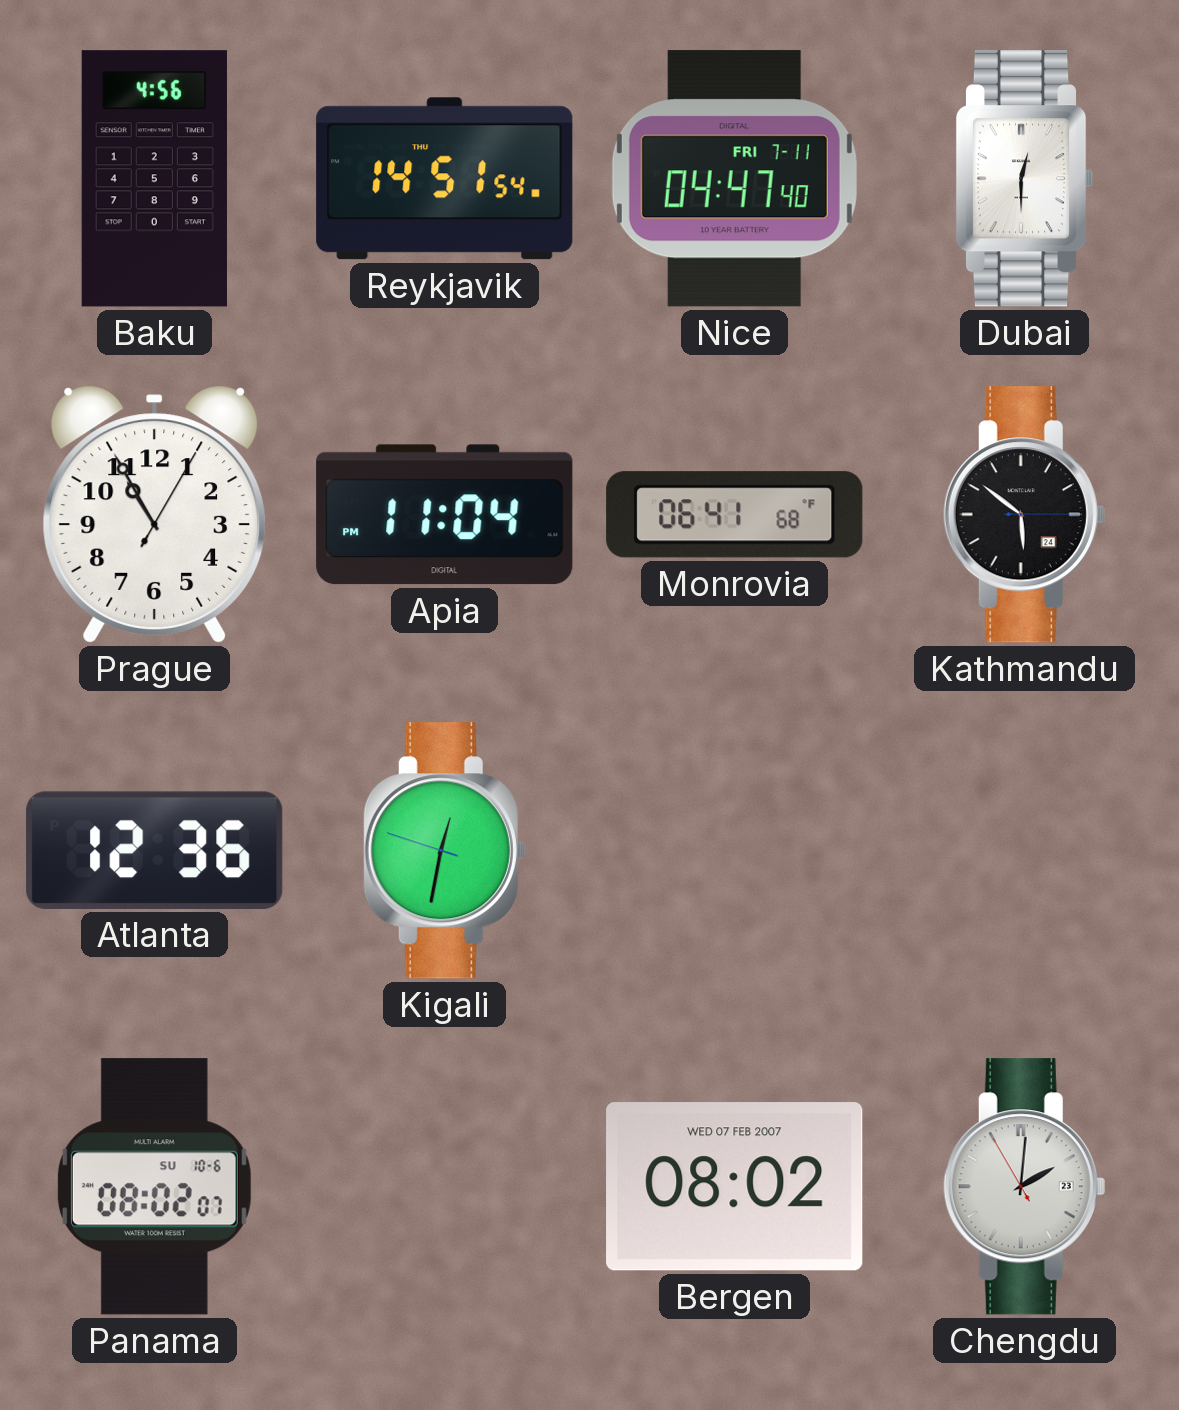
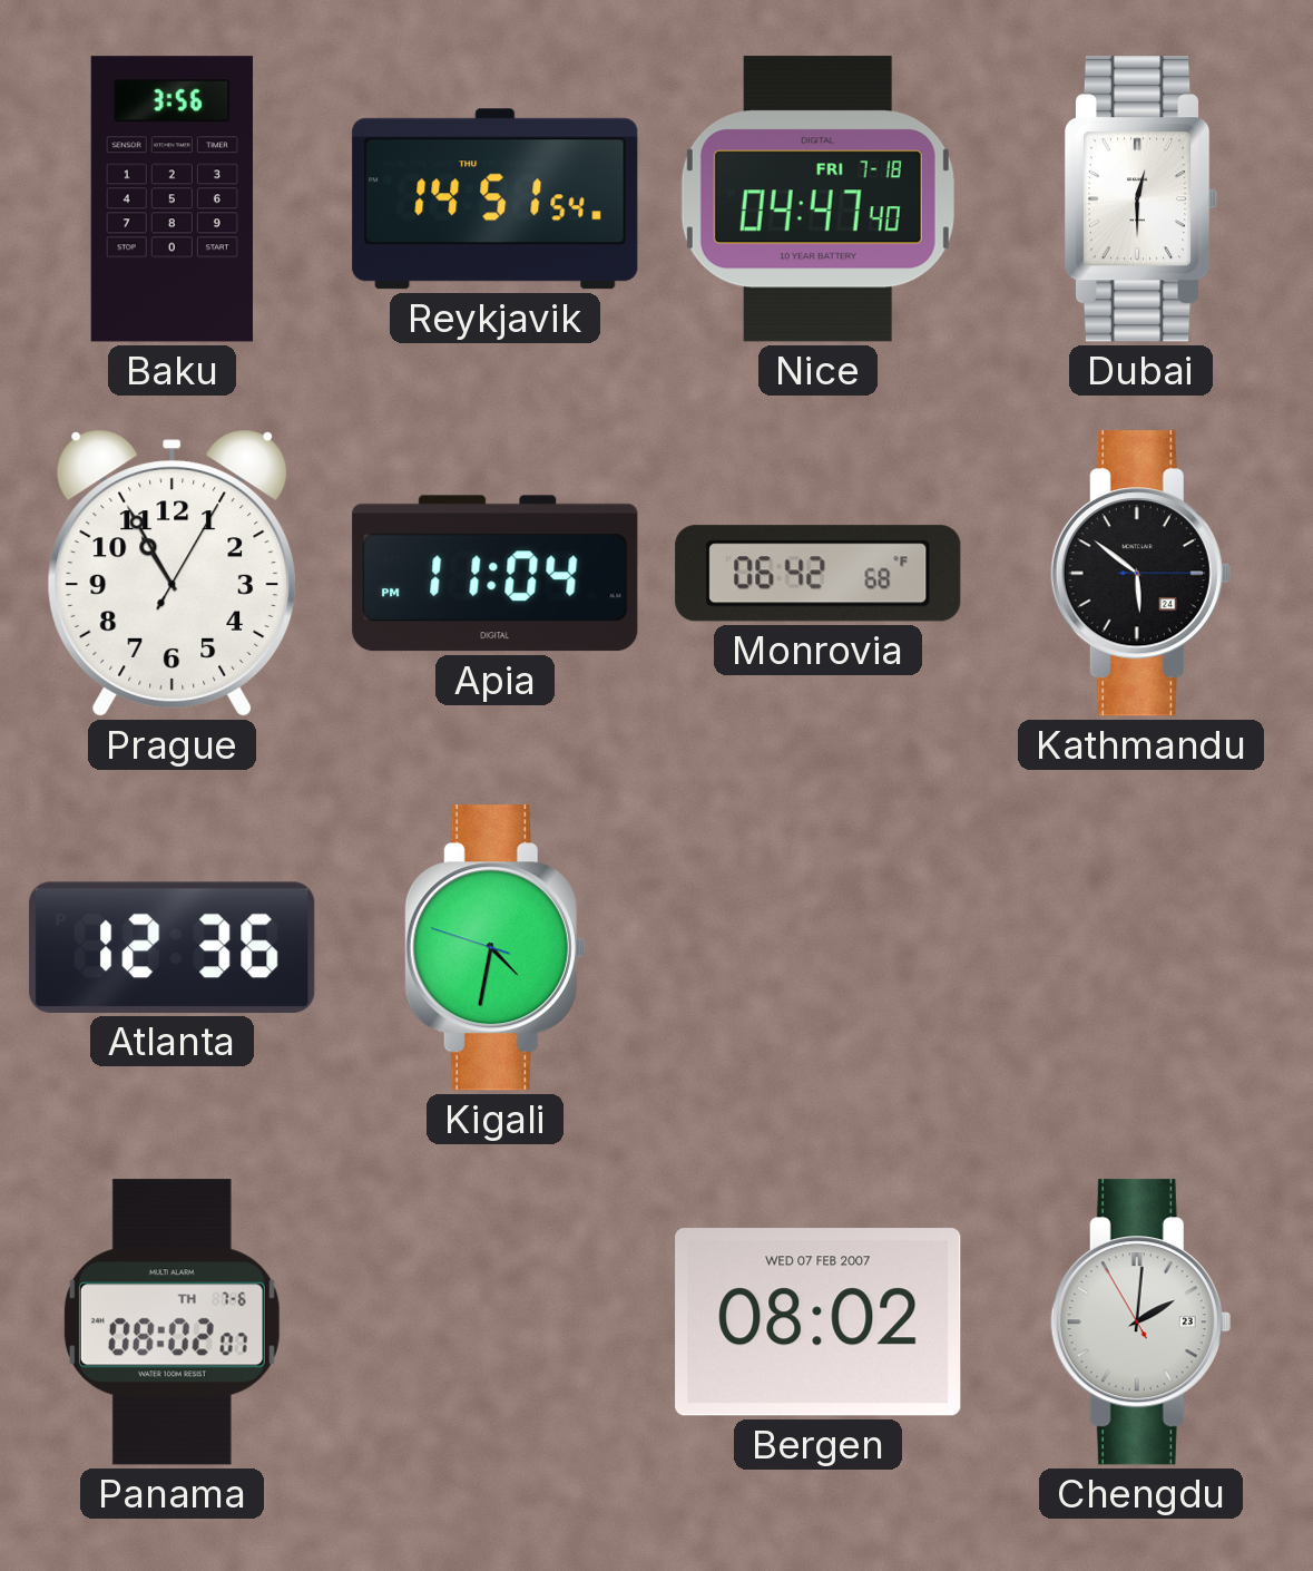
Baku: 4:56 -> 3:56 (172, 199)
Nice date: FRI 7-11 -> FRI 7-18 (817, 199)
Monrovia: 06:41 -> 06:42 (819, 574)
Kigali: 12:31 -> 4:31 (494, 948)
Panama date: SU 10-6 -> TH 7-6 (172, 1323)
